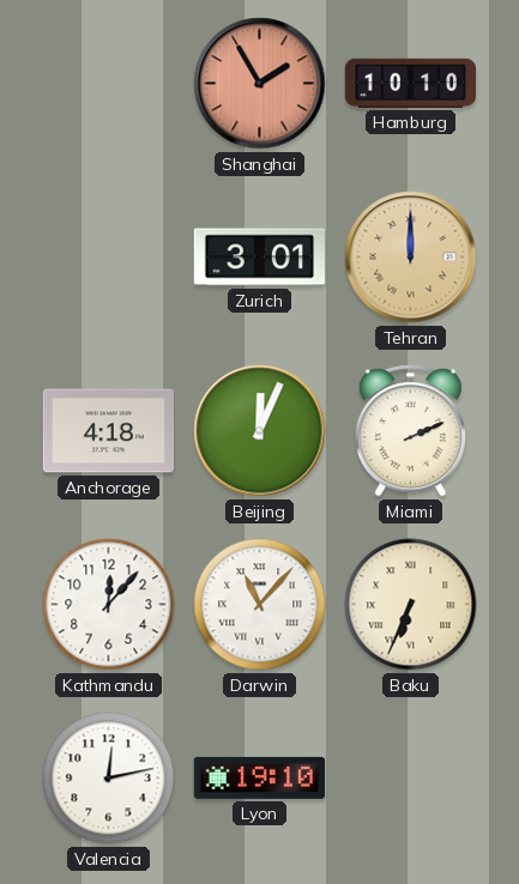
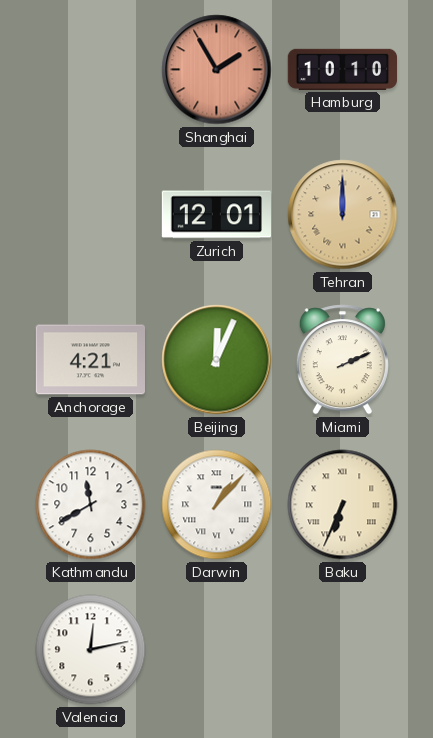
Zurich: 3:01 -> 12:01 (216, 215)
Anchorage: 4:18 -> 4:21 (90, 360)
Kathmandu: 12:07 -> 11:40 (91, 505)
Darwin: 11:07 -> 1:07 (217, 505)
Lyon: 19:10 -> none (259, 777)
